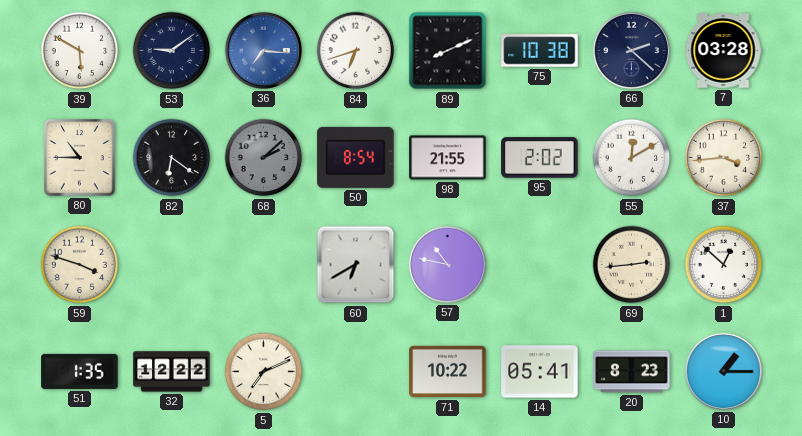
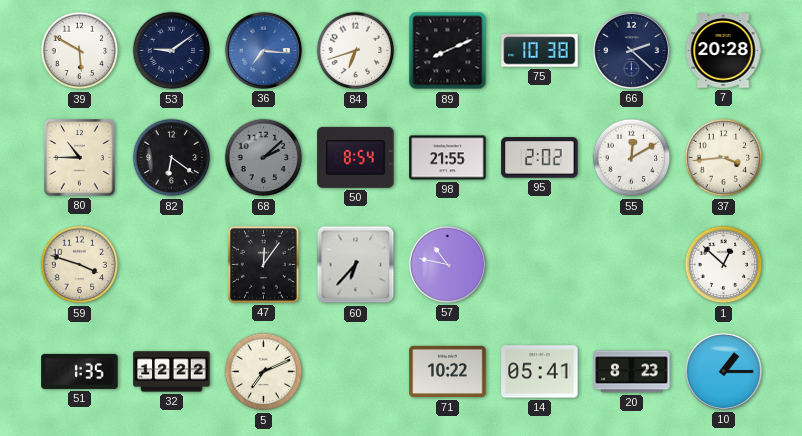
7: 03:28 -> 20:28 (723, 51)
47: none -> 12:06 (264, 265)
60: 6:40 -> 6:37 (356, 265)
69: 2:44 -> none (632, 265)
